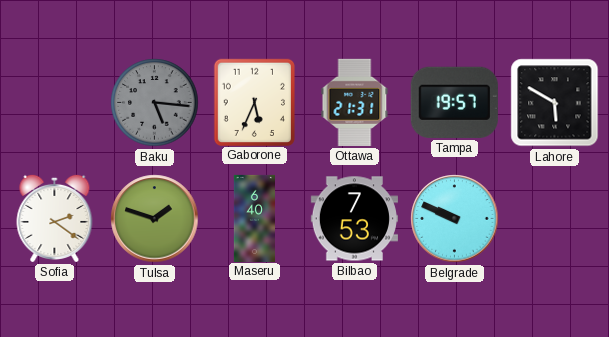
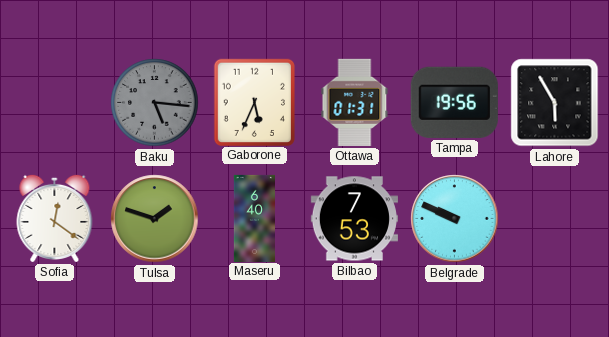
Ottawa: 21:31 -> 01:31 (355, 102)
Tampa: 19:57 -> 19:56 (454, 102)
Lahore: 5:50 -> 5:55 (555, 103)
Sofia: 2:21 -> 12:21 (55, 218)
